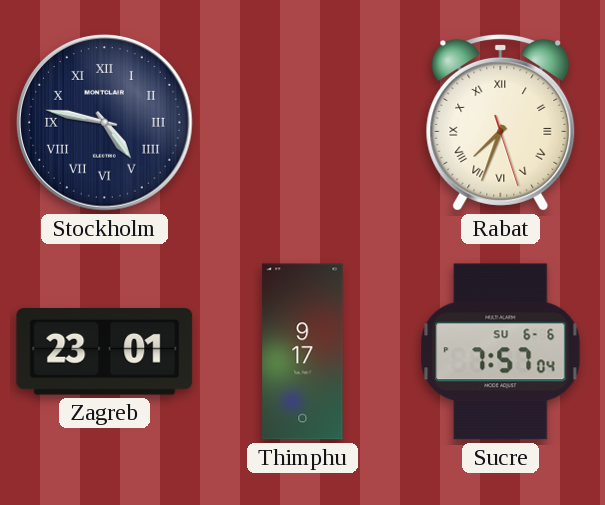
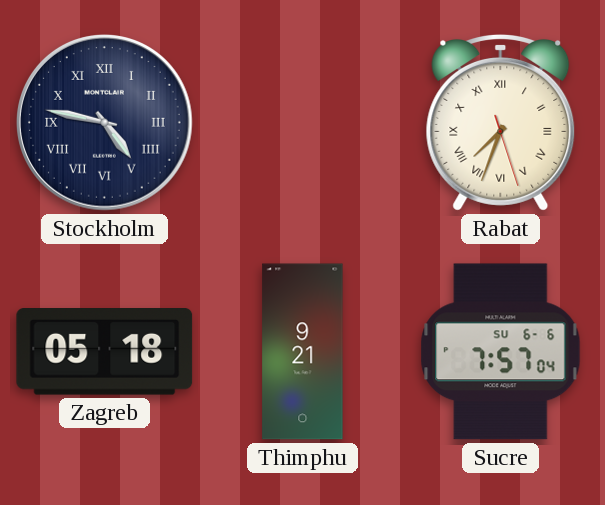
Zagreb: 23:01 -> 05:18 (105, 352)
Thimphu: 9:17 -> 9:21 (303, 352)
